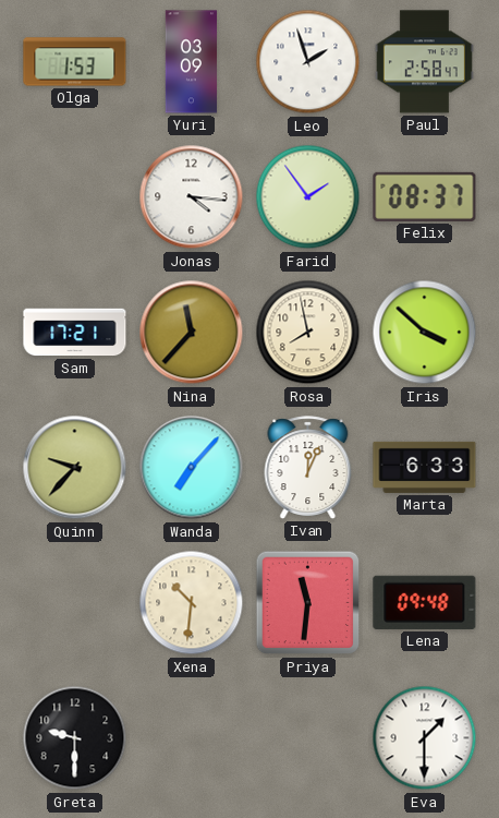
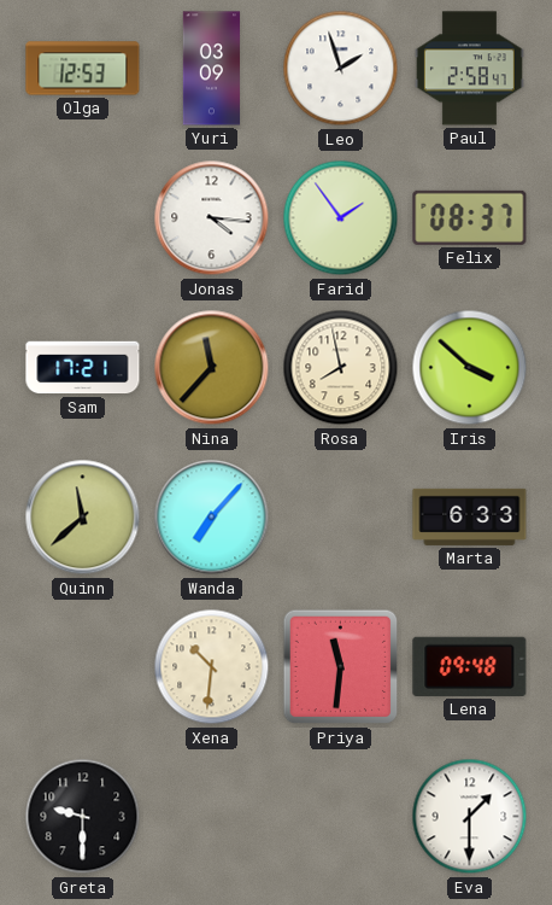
Olga: 1:53 -> 12:53 (83, 69)
Quinn: 9:37 -> 11:38 (83, 518)
Ivan: 12:04 -> none (308, 468)
